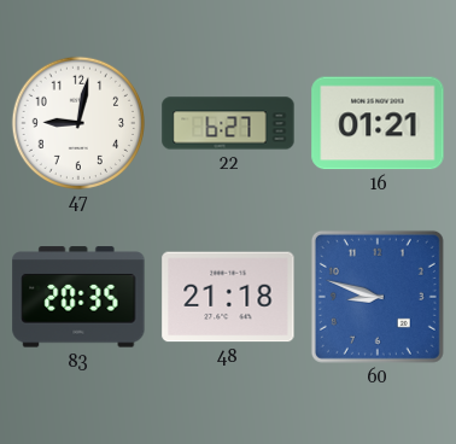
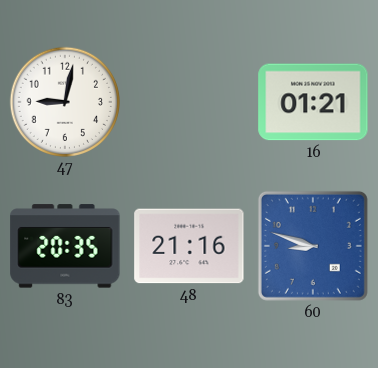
22: 6:27 -> none (228, 123)
48: 21:18 -> 21:16 (189, 246)
